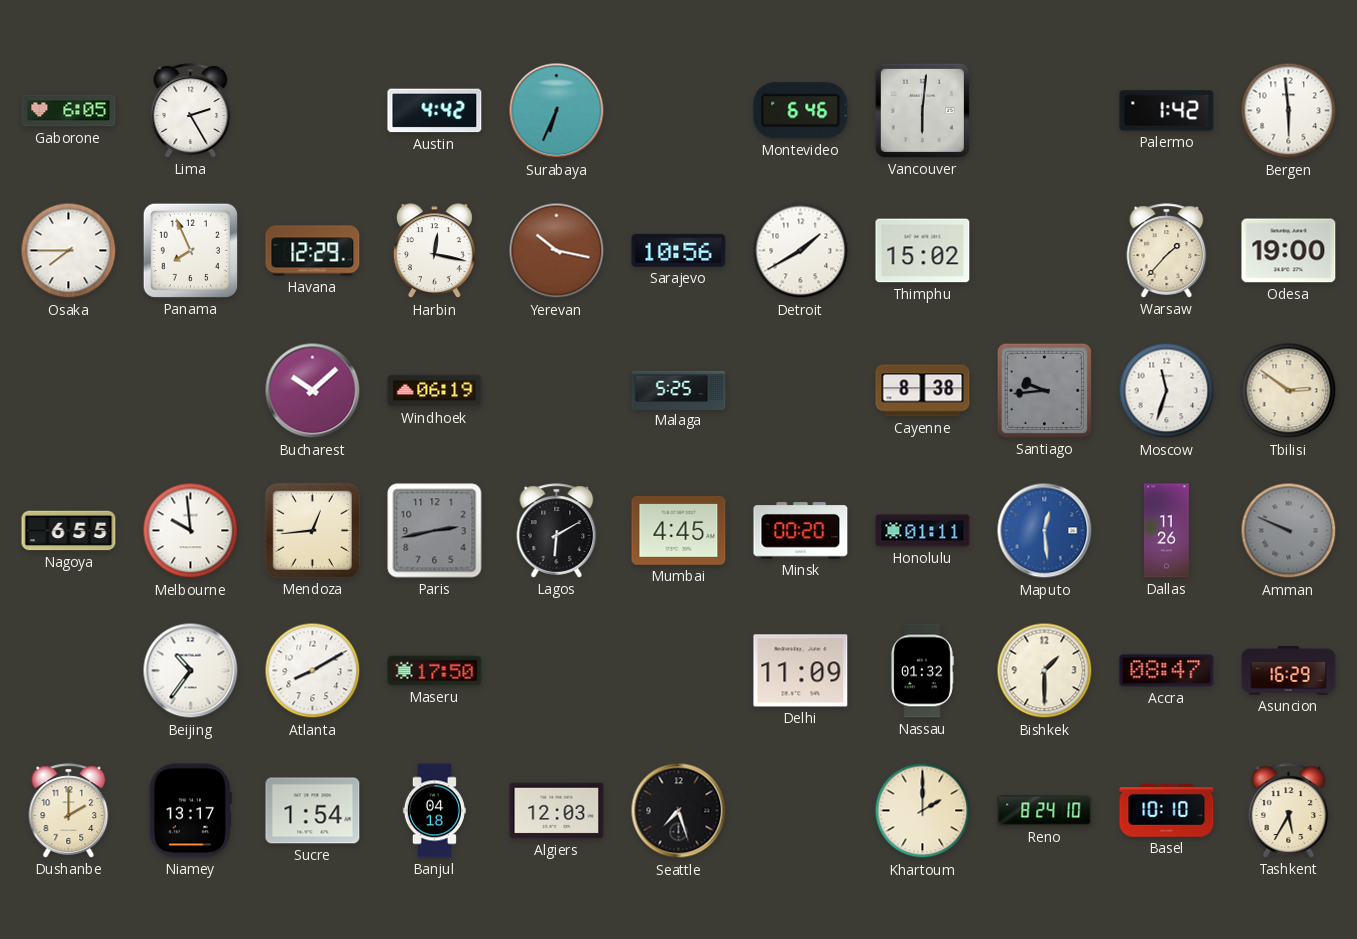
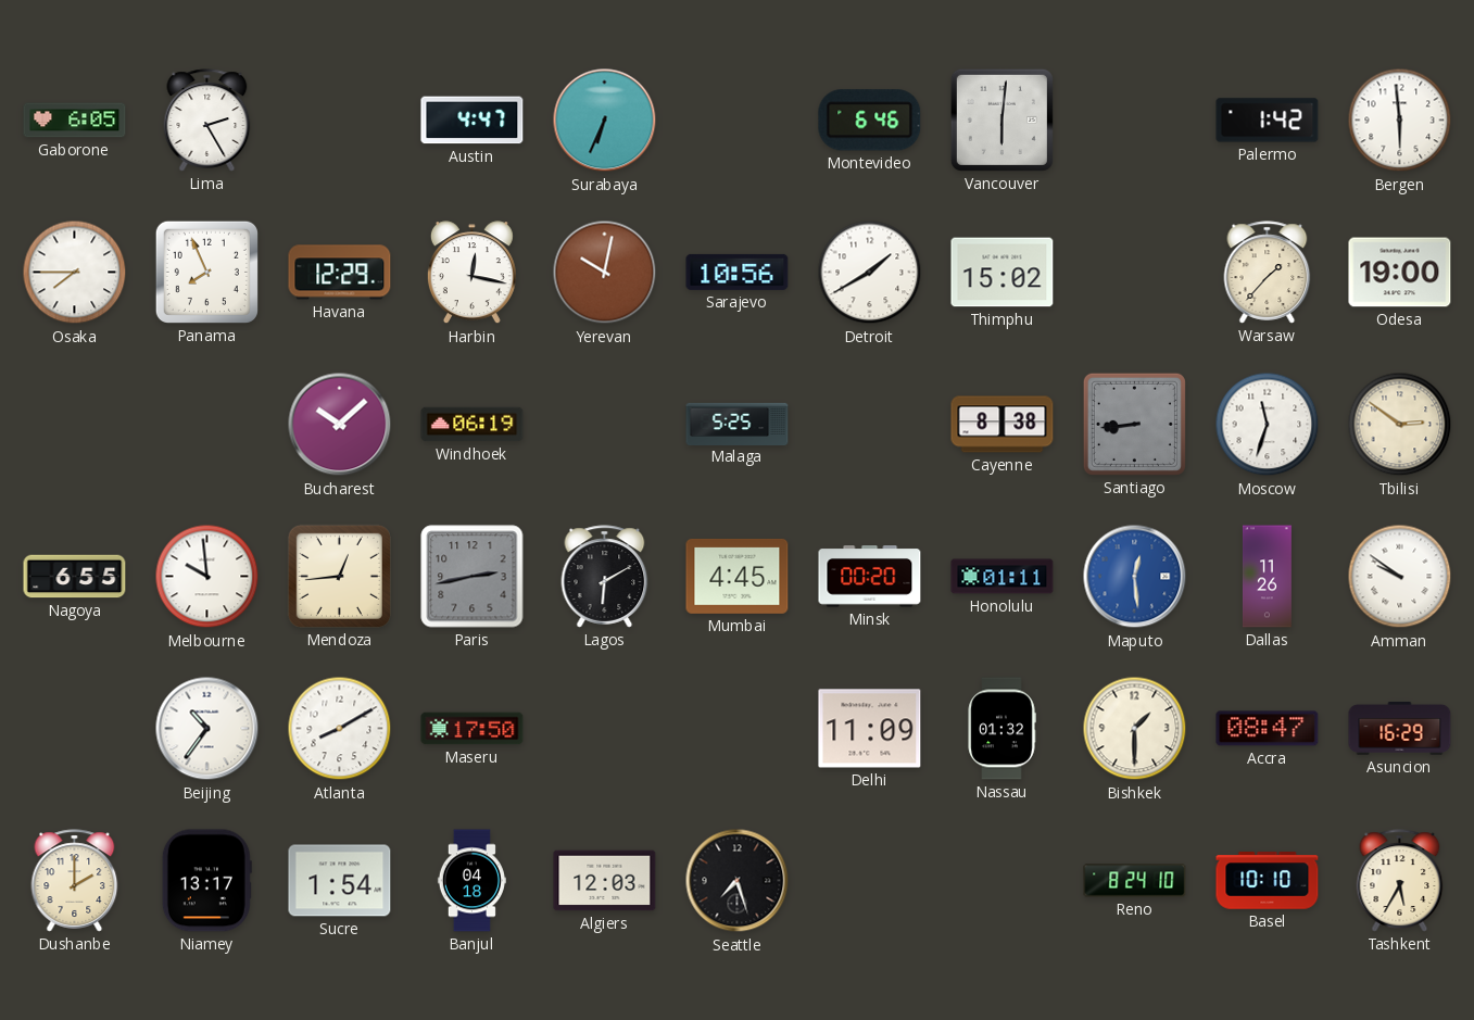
Austin: 4:42 -> 4:47 (473, 121)
Yerevan: 10:17 -> 10:02 (605, 273)
Santiago: 9:44 -> 8:44 (1134, 424)
Amman: 9:49 -> 9:51 (1400, 577)
Amman dial: grey -> white (1400, 577)
Khartoum: 2:00 -> none (923, 811)
